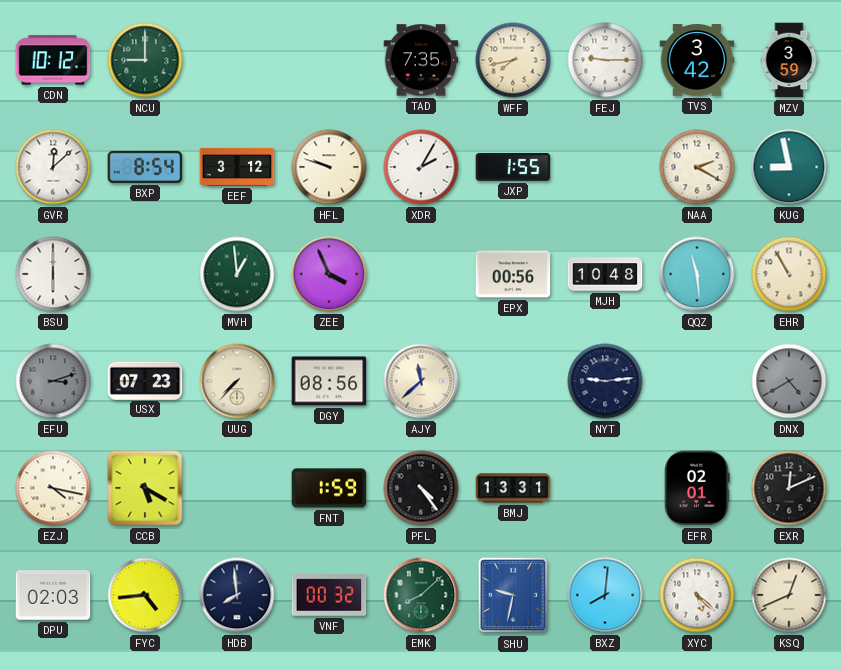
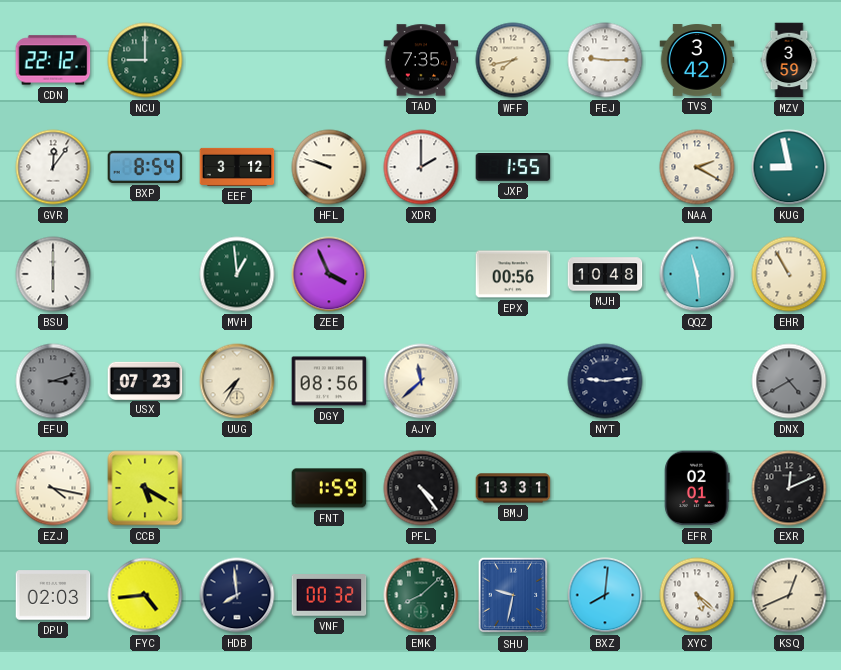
CDN: 10:12 -> 22:12 (53, 60)
GVR: 12:08 -> 12:06 (53, 167)
XDR: 2:05 -> 2:00 (421, 167)
UUG: 7:37 -> 7:35 (237, 381)
